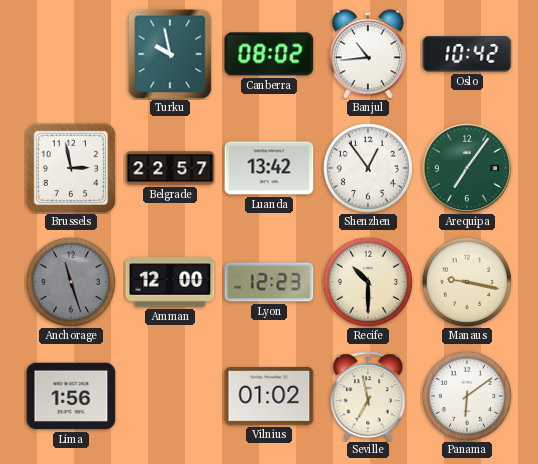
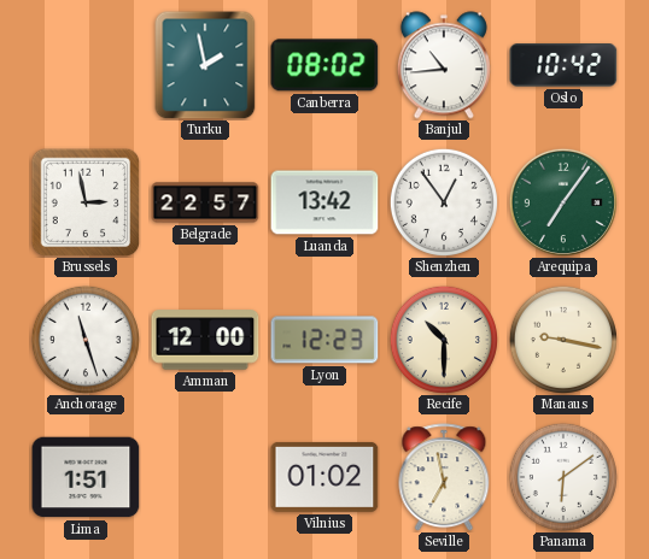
Turku: 9:58 -> 1:58 (205, 65)
Anchorage dial: grey -> white (86, 340)
Lima: 1:56 -> 1:51 (86, 477)
